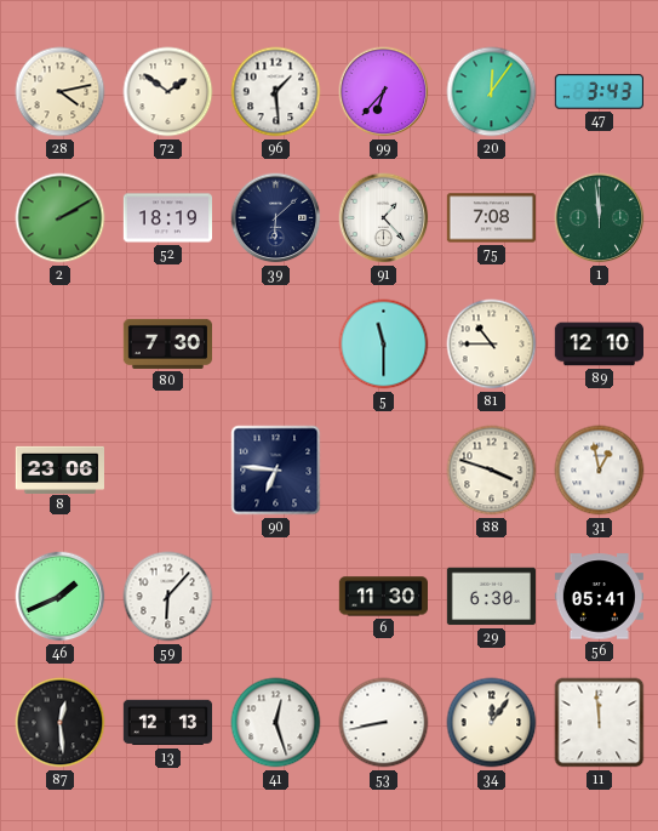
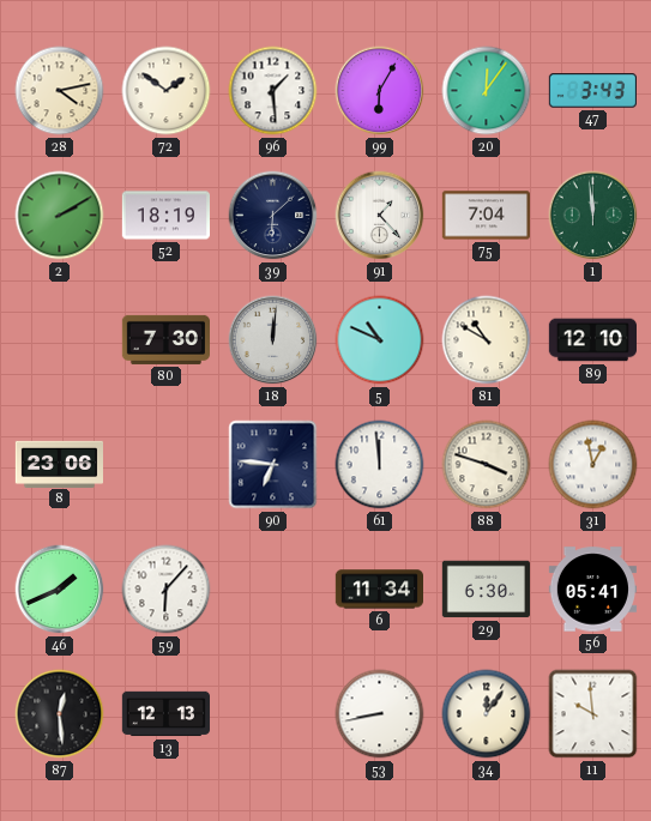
99: 6:37 -> 6:05 (380, 91)
75: 7:08 -> 7:04 (486, 216)
18: none -> 12:01 (273, 340)
5: 11:30 -> 10:49 (380, 340)
81: 10:45 -> 10:50 (487, 340)
61: none -> 11:59 (380, 465)
6: 11:30 -> 11:34 (379, 590)
41: 12:27 -> none (276, 723)
11: 11:59 -> 9:59 (593, 714)
